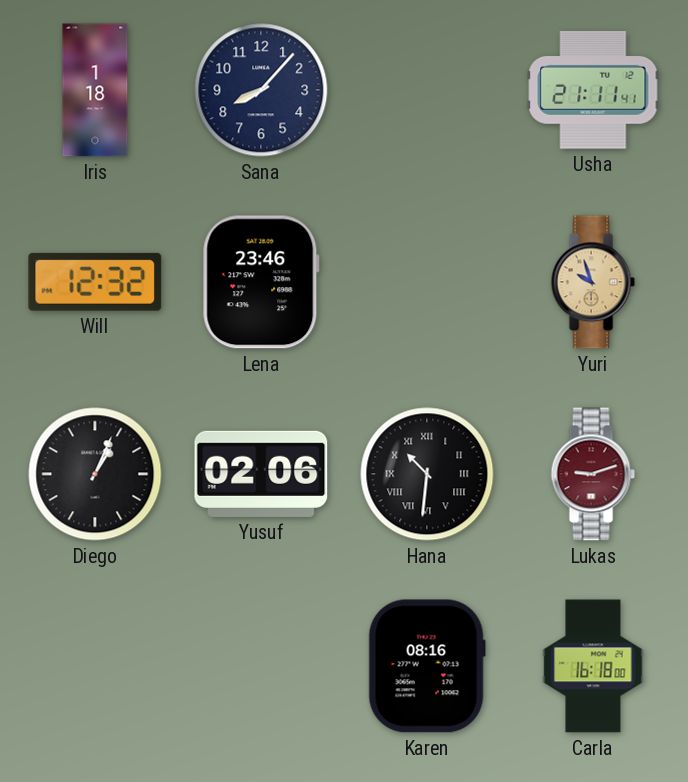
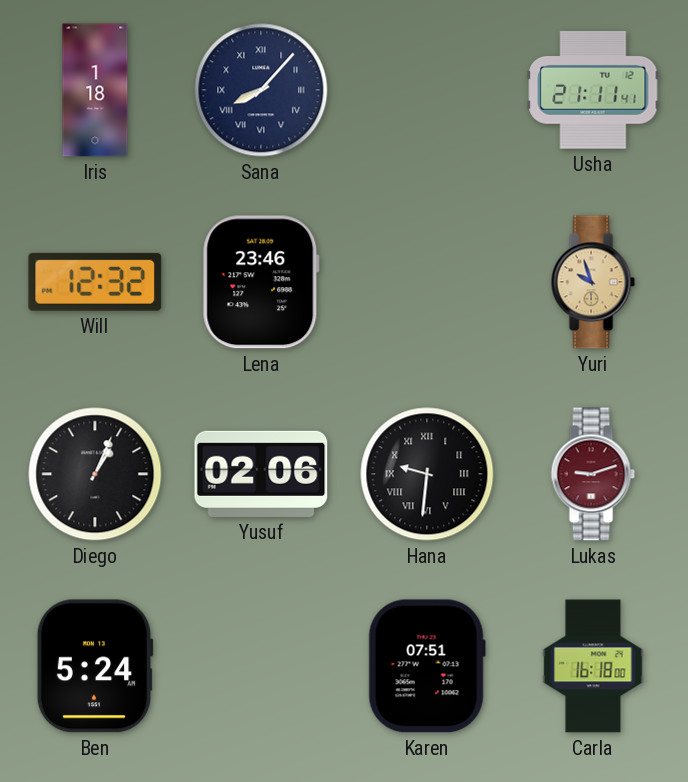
Sana numerals: Arabic -> Roman (261, 90)
Hana: 10:31 -> 9:31 (427, 474)
Ben: none -> 5:24 (95, 666)
Karen: 08:16 -> 07:51 (427, 666)
